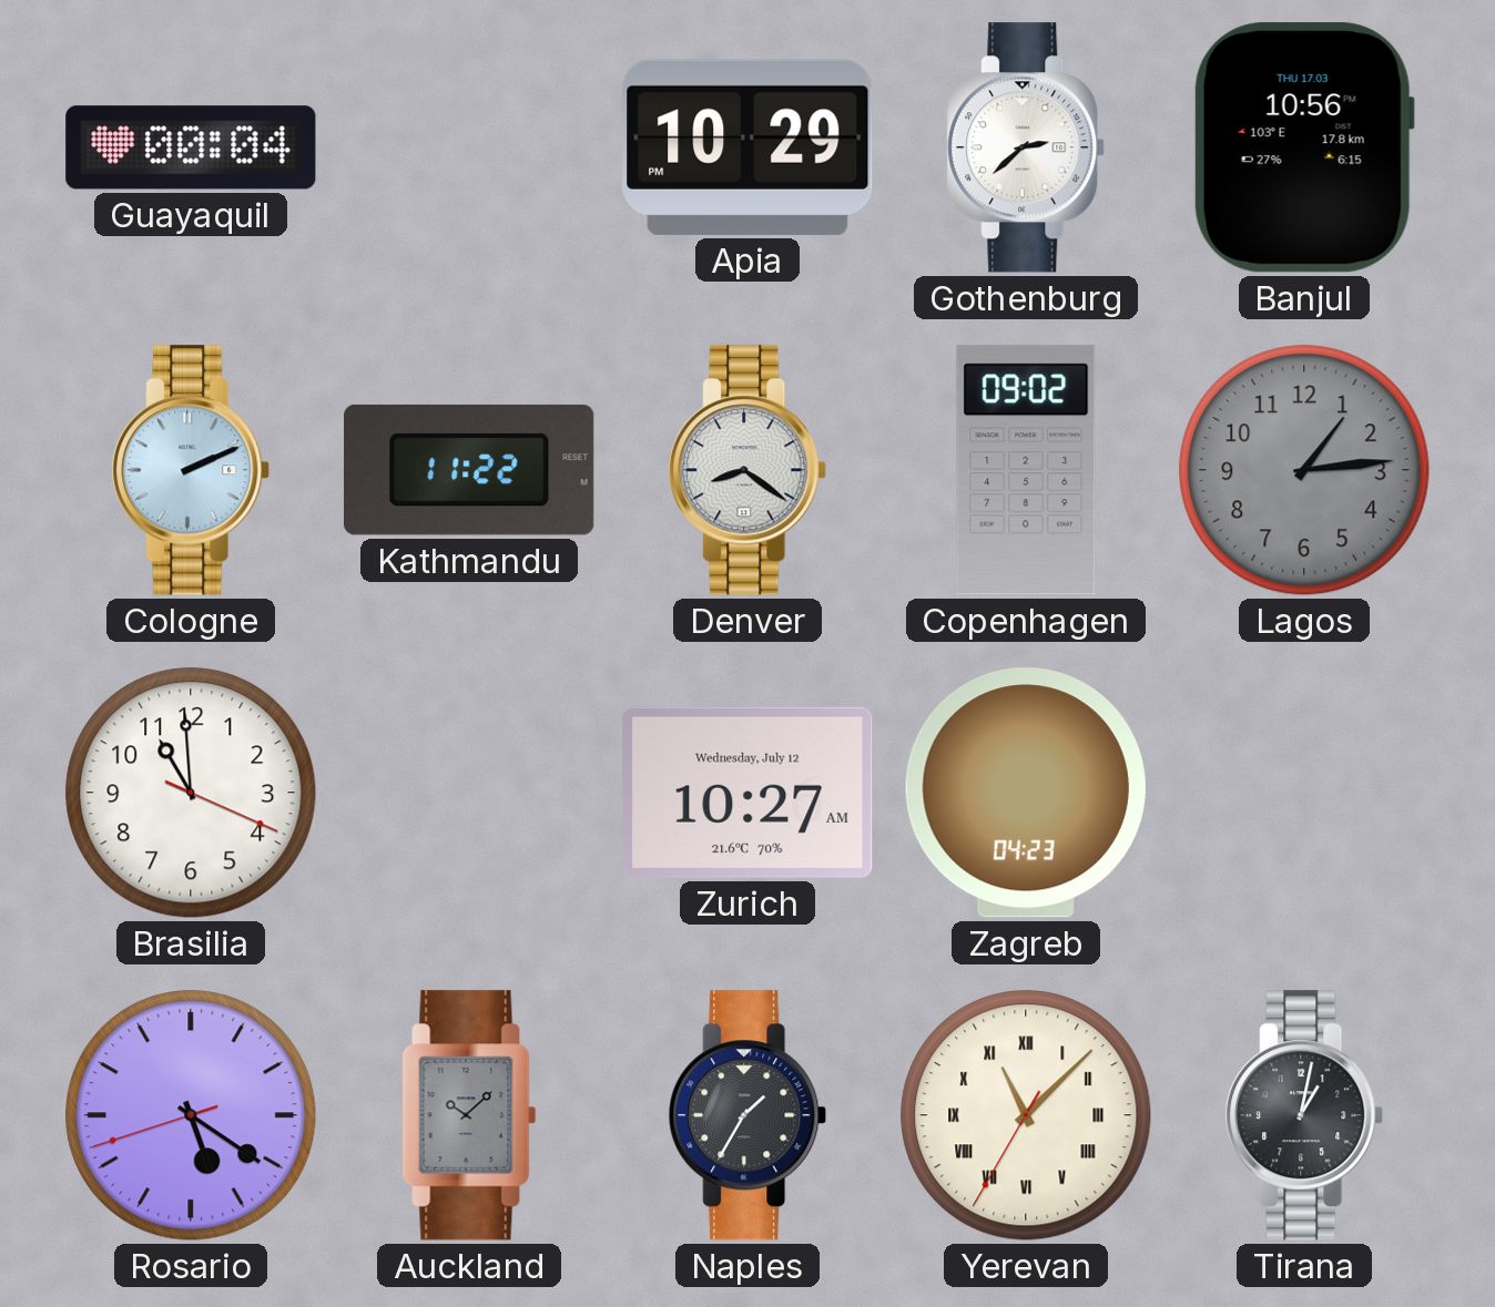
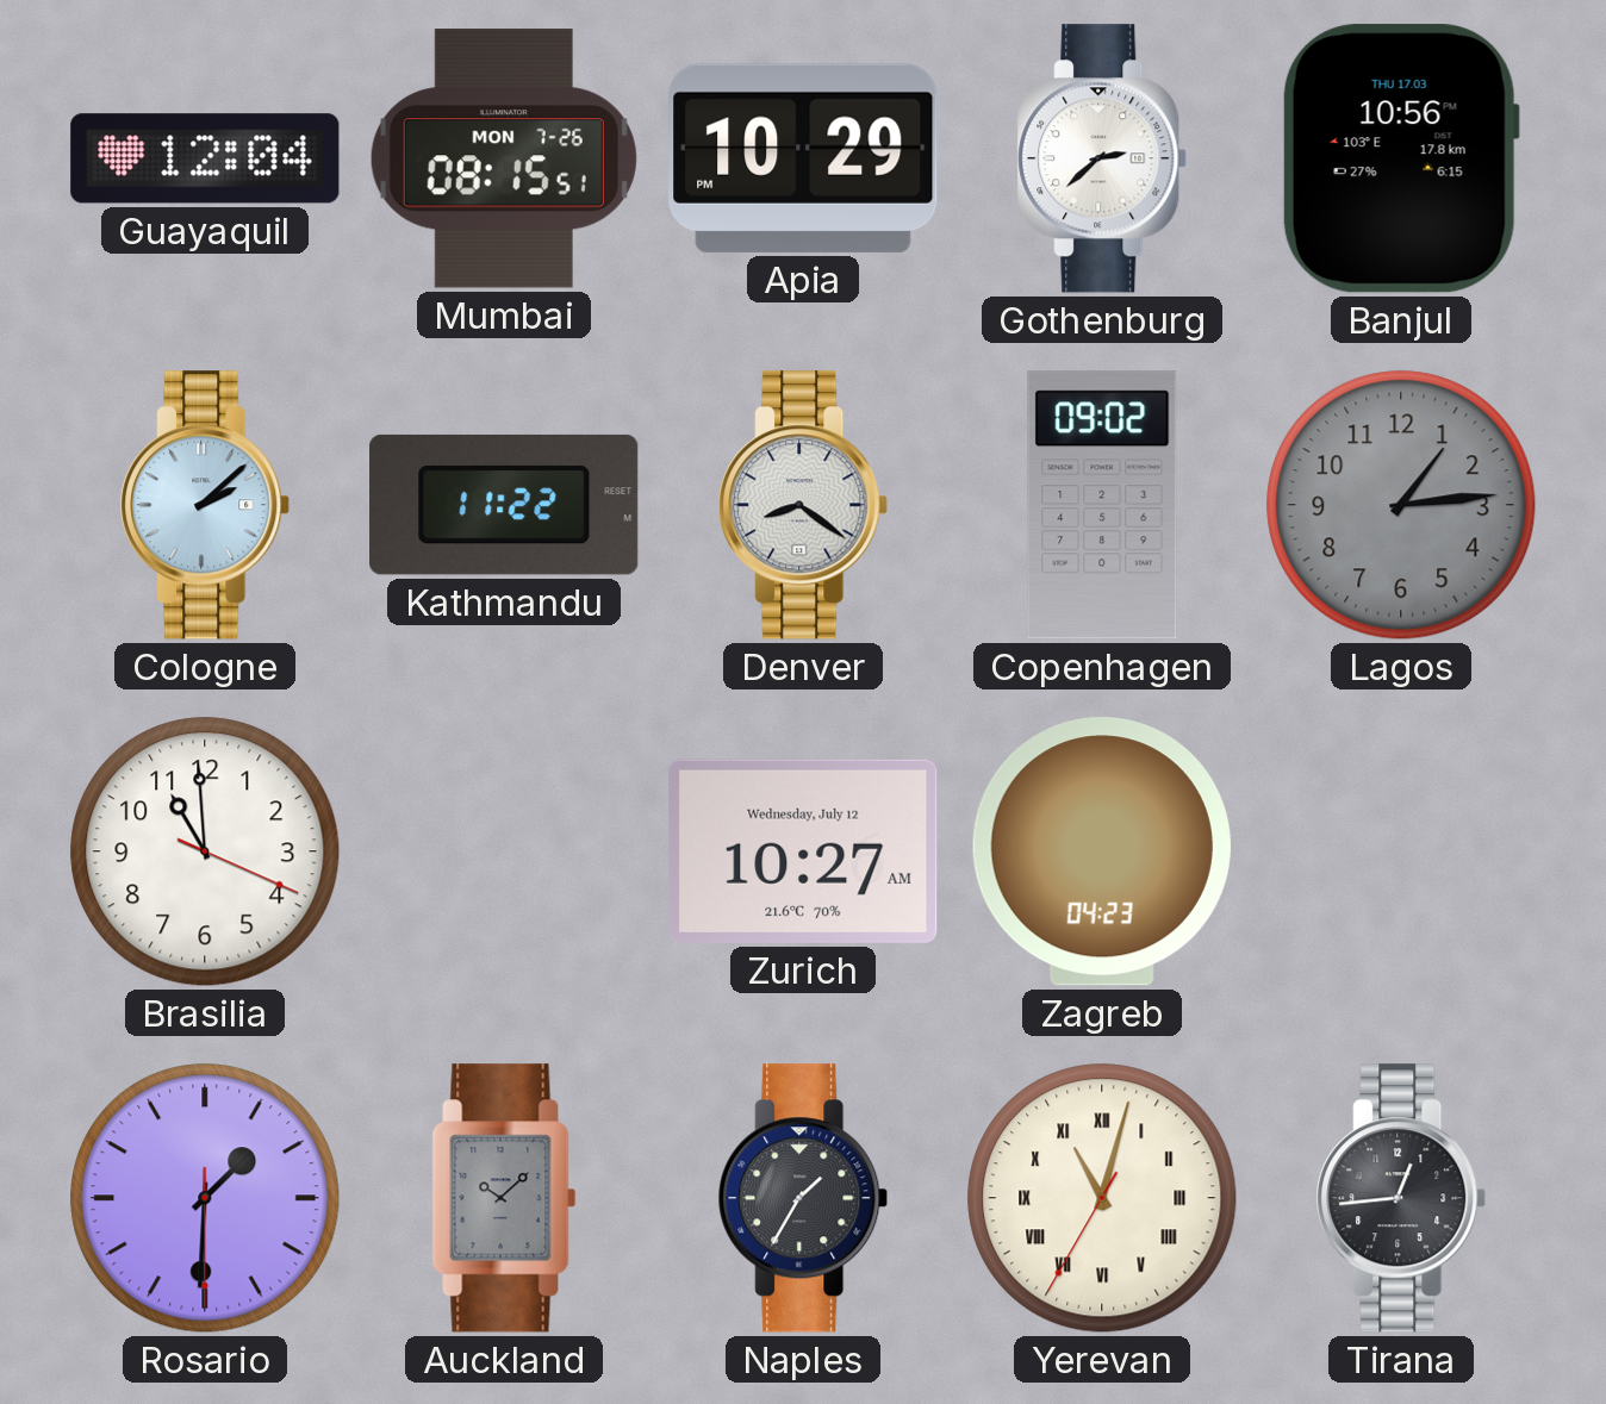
Guayaquil: 00:04 -> 12:04 (205, 158)
Mumbai: none -> 08:15 (504, 158)
Cologne: 2:11 -> 2:08 (205, 505)
Rosario: 5:20 -> 1:30 (205, 1198)
Yerevan: 11:07 -> 11:02 (1102, 1198)
Tirana: 1:02 -> 12:44 (1401, 1198)
